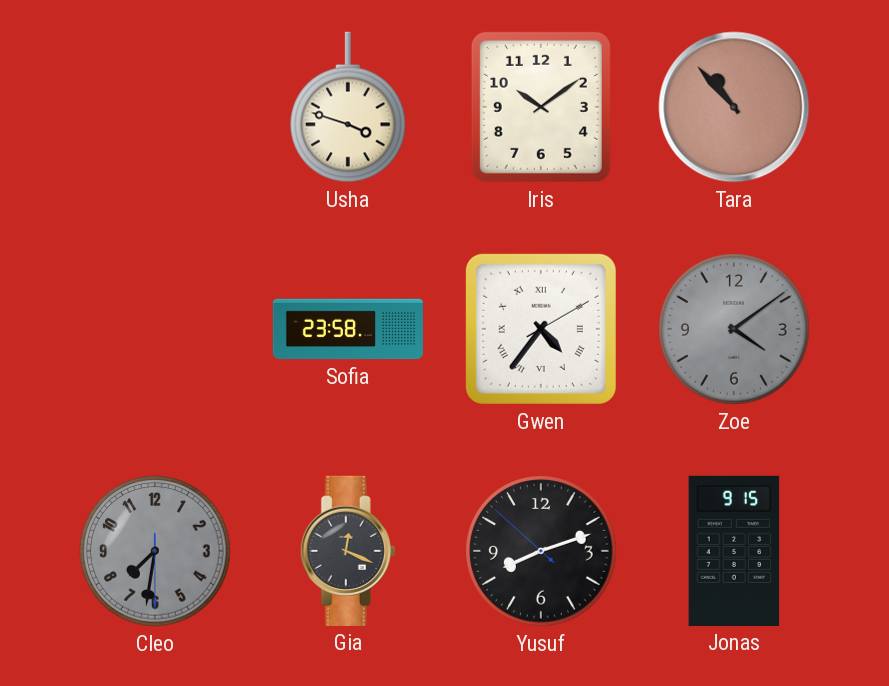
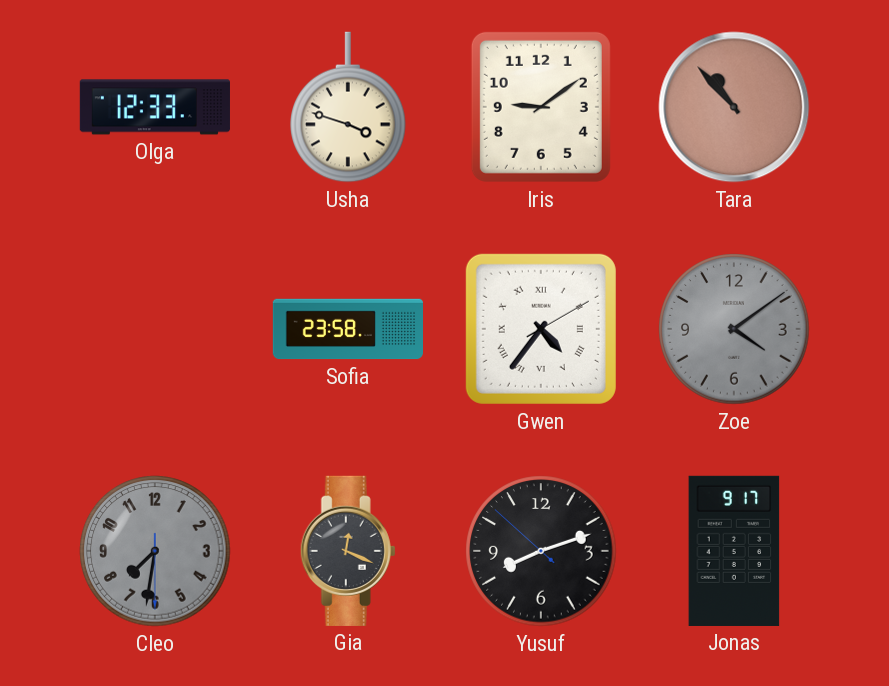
Olga: none -> 12:33 (155, 107)
Iris: 10:09 -> 9:09 (541, 107)
Jonas: 9:15 -> 9:17 (734, 551)
